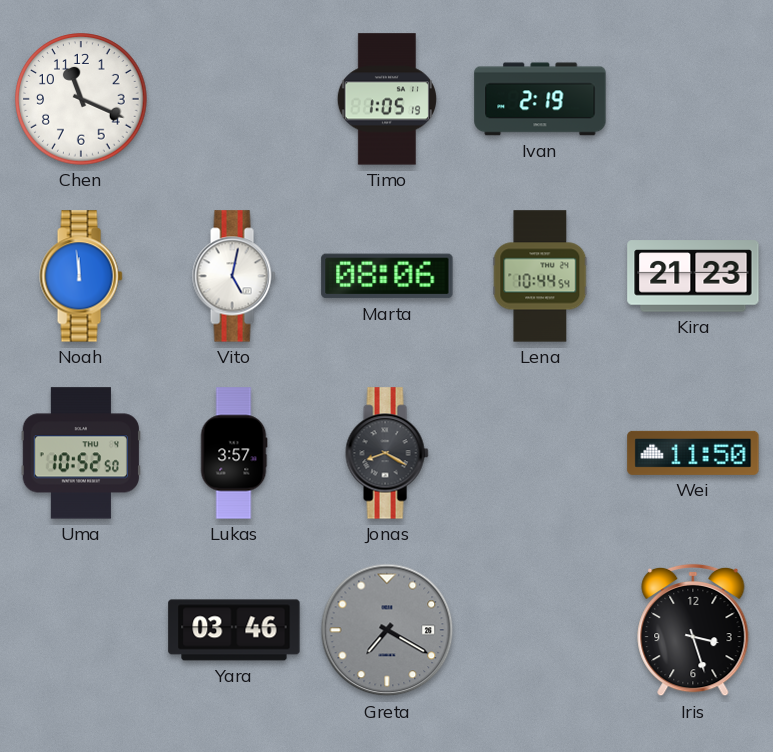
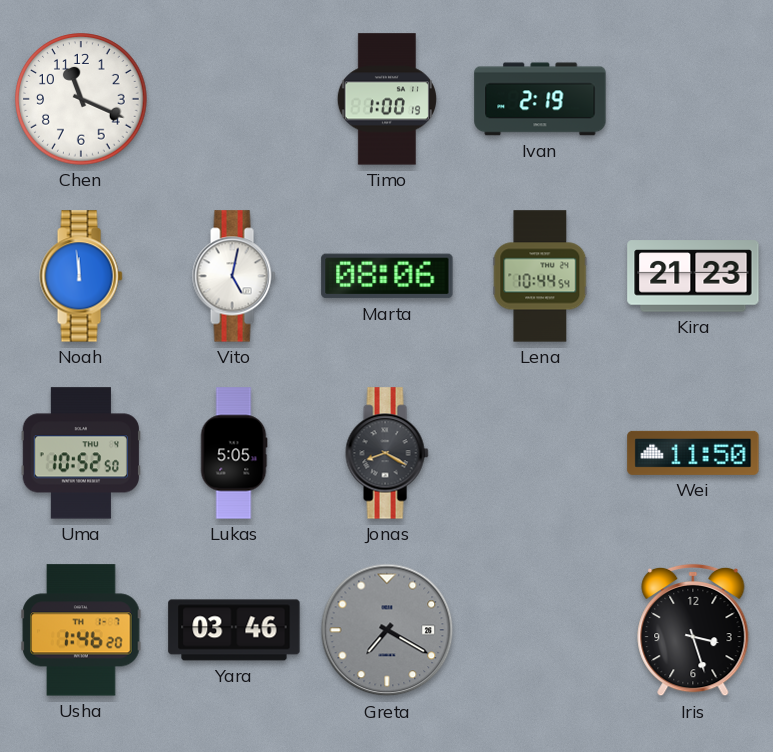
Timo: 1:05 -> 1:00 (387, 99)
Lukas: 3:57 -> 5:05 (234, 453)
Usha: none -> 1:46 (81, 630)
